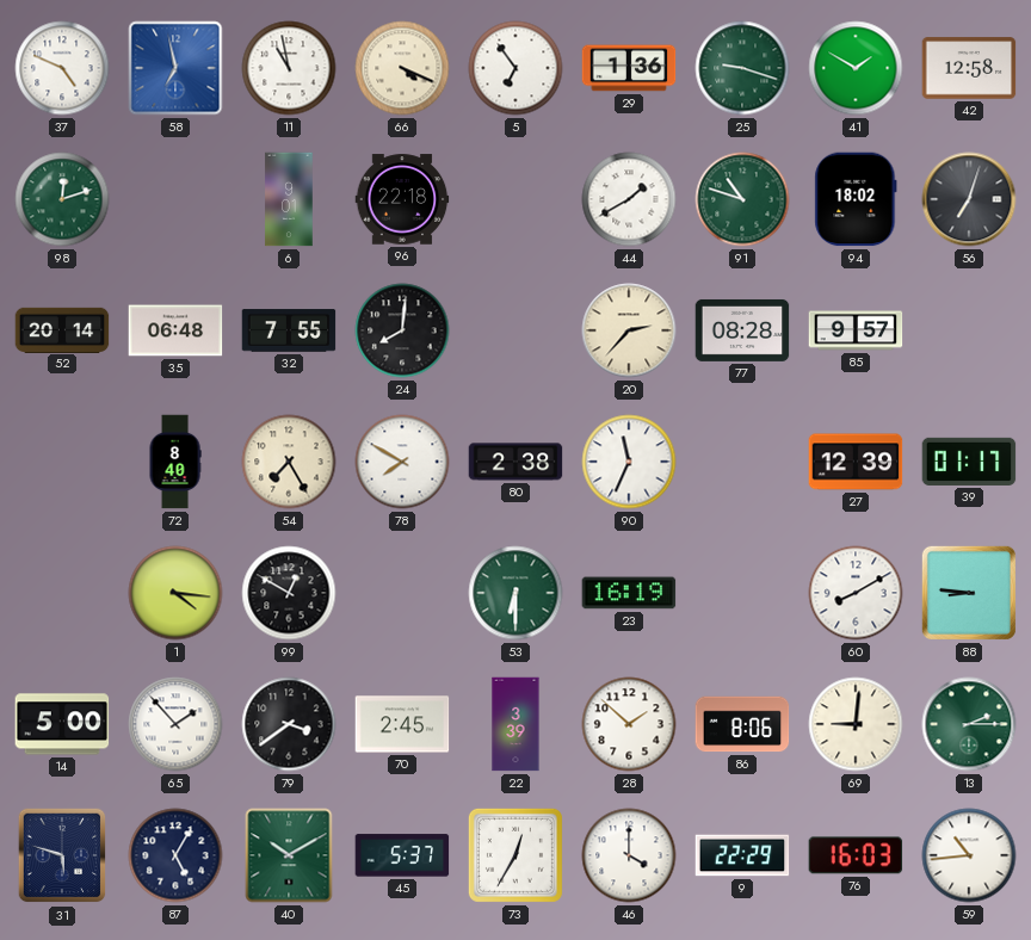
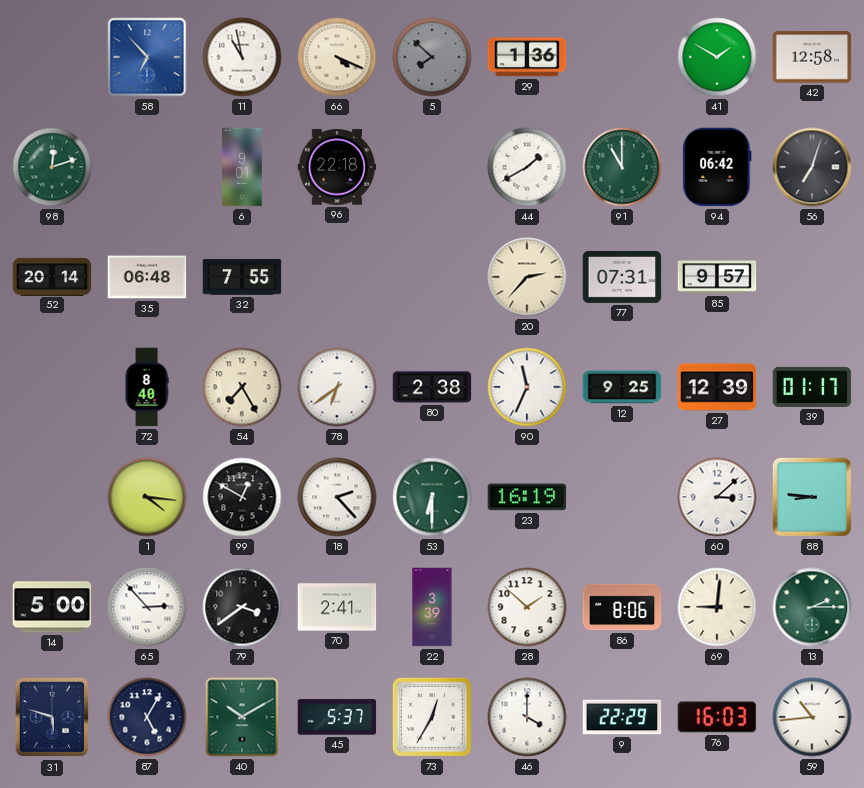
37: 4:49 -> none (62, 68)
58: 6:58 -> 6:53 (147, 57)
5: 6:54 -> 7:52 (432, 57)
5 dial: white -> grey (432, 57)
25: 9:18 -> none (742, 68)
91: 10:48 -> 11:00 (622, 167)
94: 18:02 -> 06:42 (717, 167)
24: 8:01 -> none (402, 330)
77: 08:28 -> 07:31 (622, 277)
78: 7:50 -> 6:39 (337, 387)
12: none -> 9:25 (622, 387)
18: none -> 2:23 (337, 497)
60: 8:10 -> 3:08 (717, 497)
65: 1:53 -> 2:53 (147, 607)
70: 2:45 -> 2:41 (337, 607)
